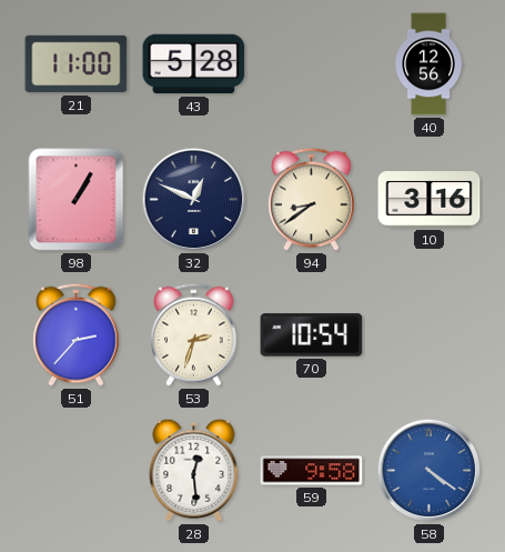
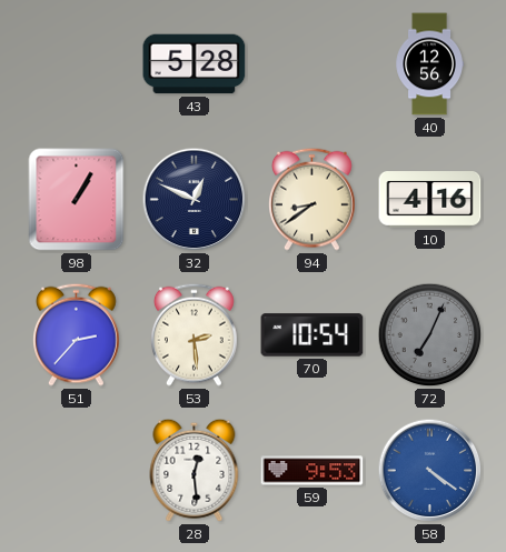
21: 11:00 -> none (77, 64)
10: 3:16 -> 4:16 (430, 200)
53: 2:33 -> 2:29 (195, 334)
72: none -> 7:04 (430, 335)
59: 9:58 -> 9:53 (312, 471)
